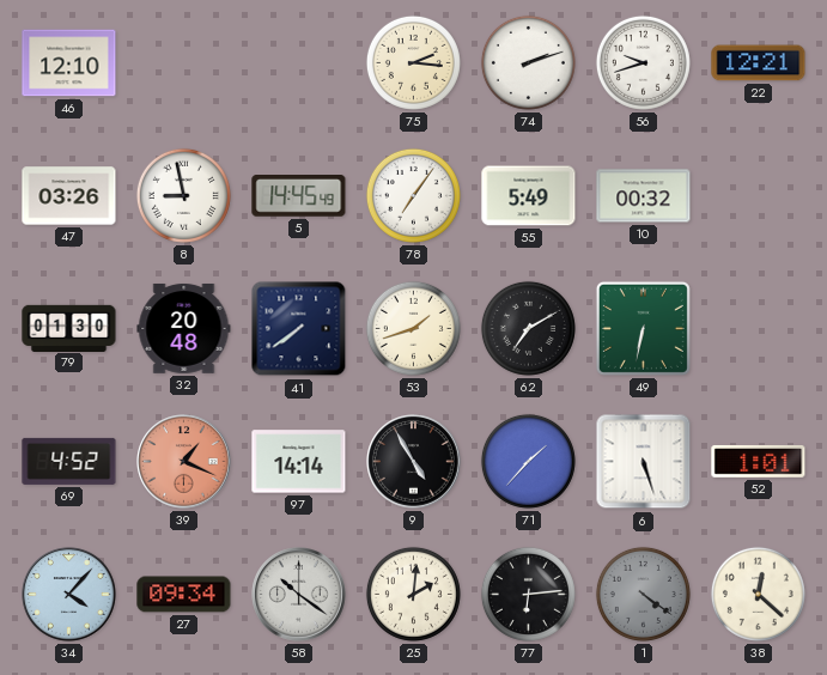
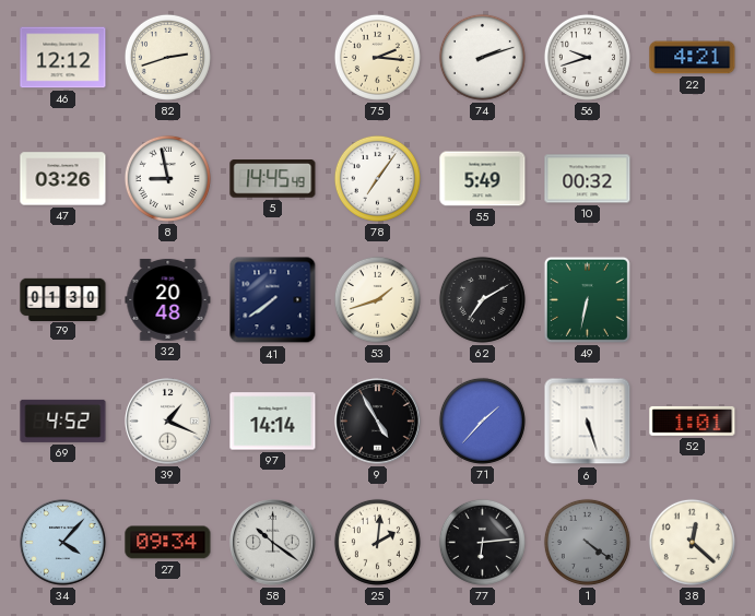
46: 12:10 -> 12:12 (63, 58)
82: none -> 2:42 (167, 57)
22: 12:21 -> 4:21 (693, 58)
39 dial: salmon -> white (168, 422)
